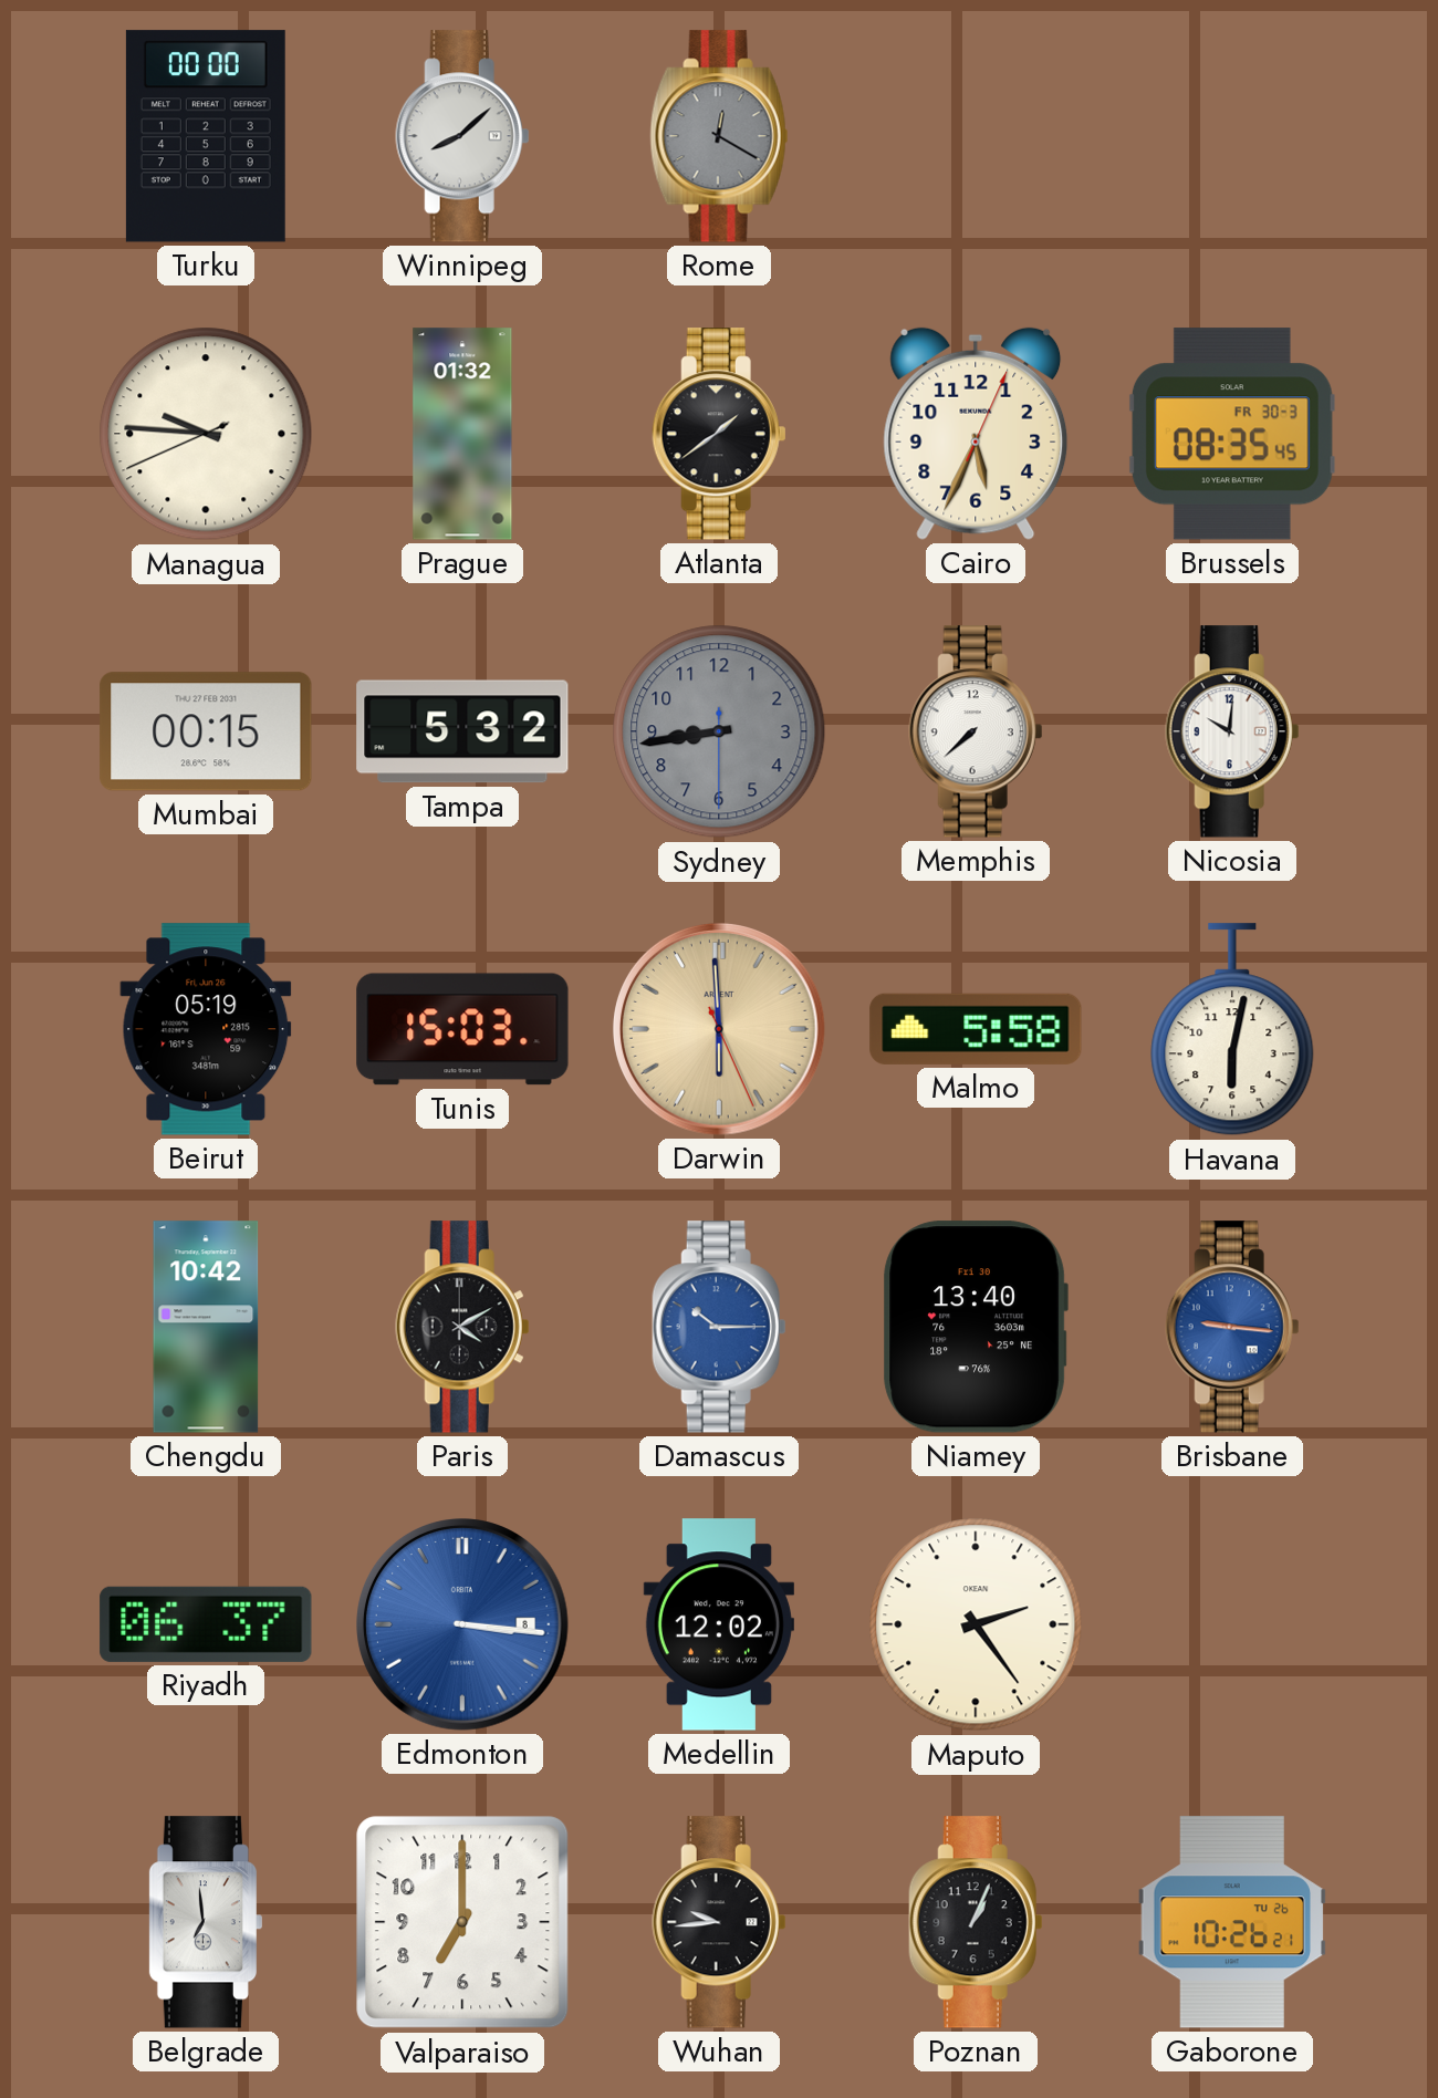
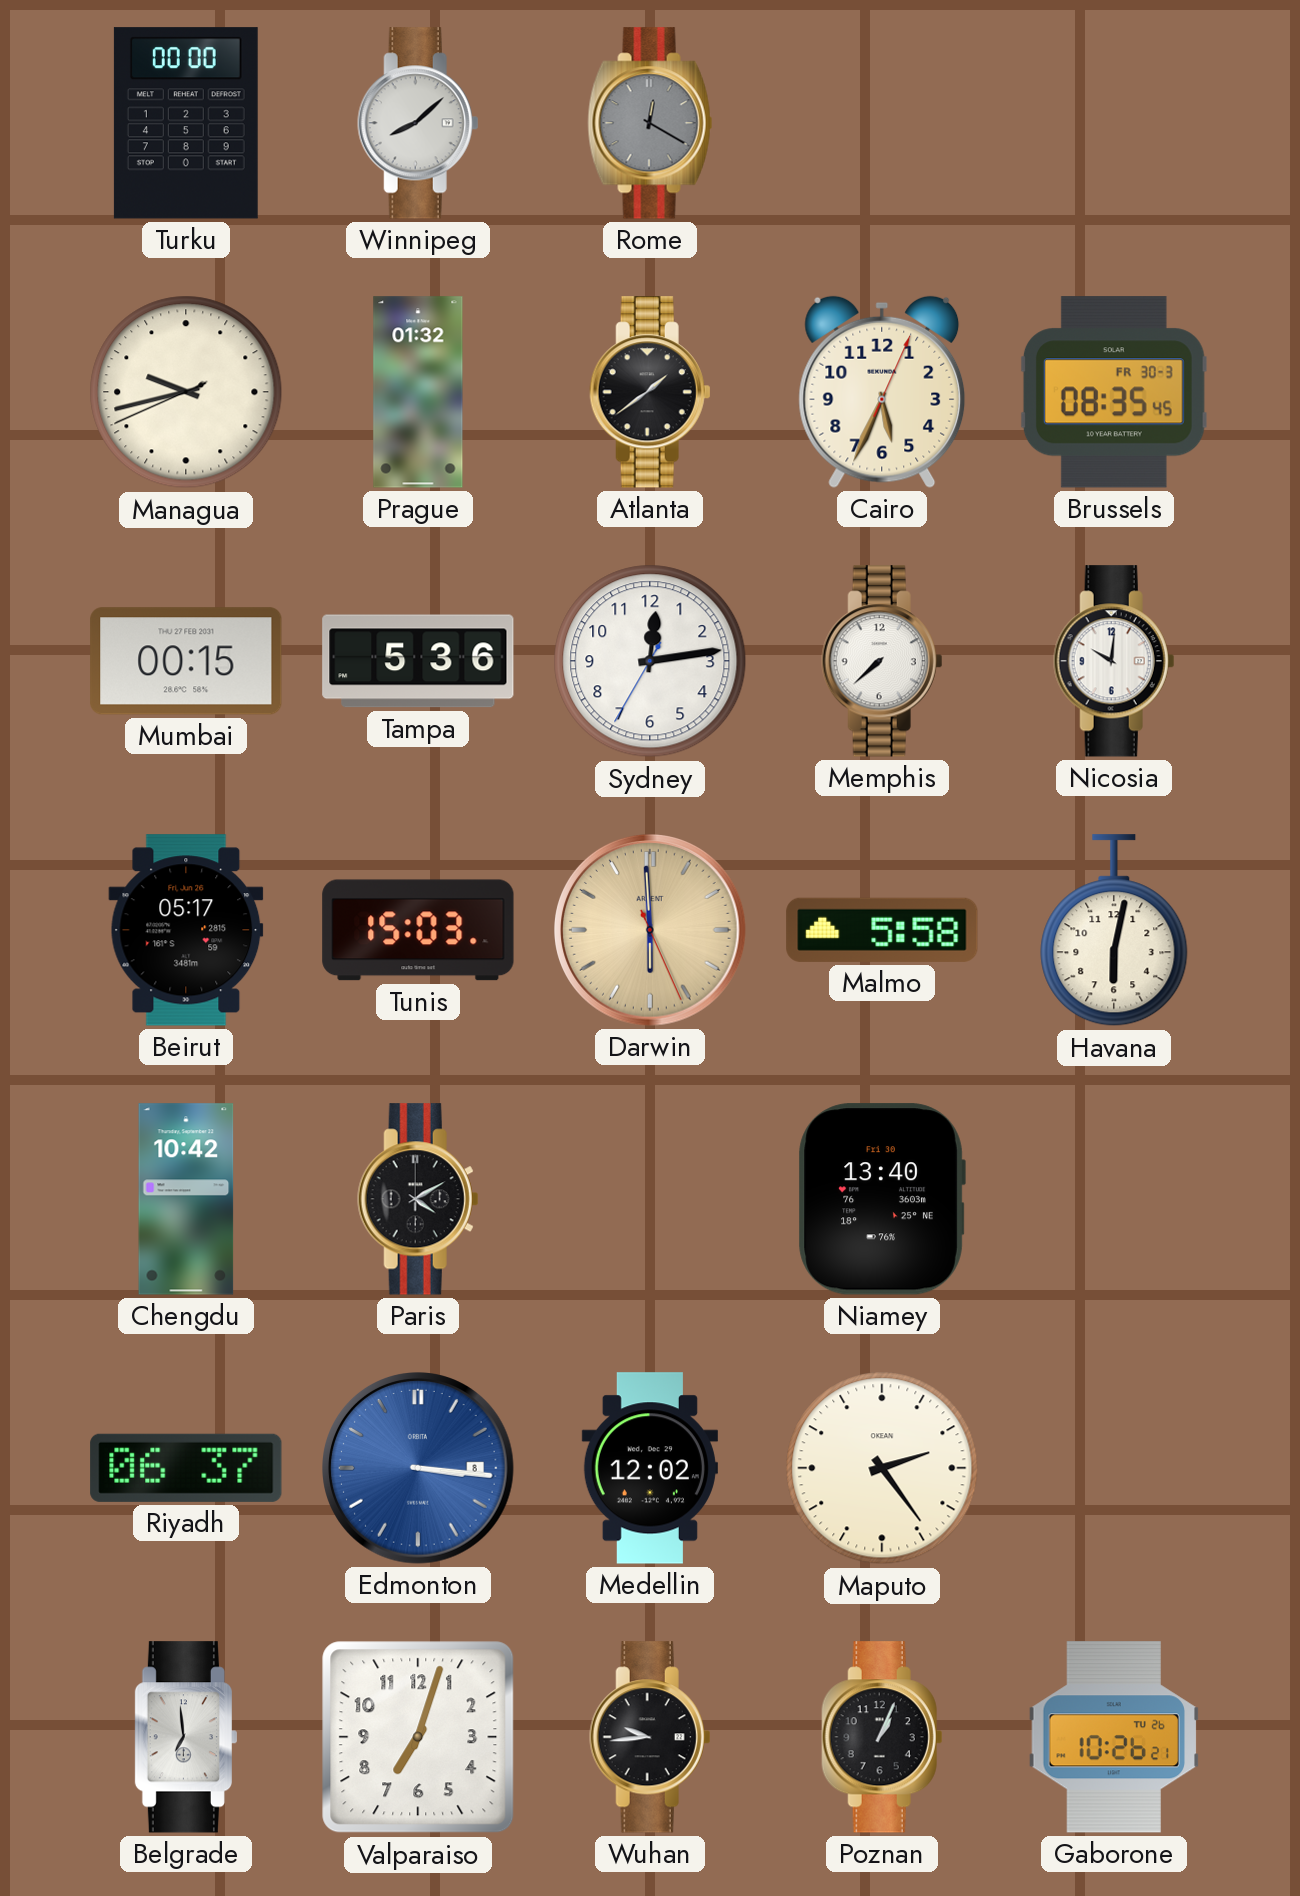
Managua: 9:45 -> 9:42 (186, 392)
Tampa: 5:32 -> 5:36 (418, 661)
Sydney: 8:43 -> 12:13 (650, 661)
Sydney dial: grey -> white (650, 661)
Beirut: 05:19 -> 05:17 (186, 930)
Damascus: 10:15 -> none (719, 1327)
Brisbane: 9:16 -> none (1232, 1327)
Valparaiso: 7:00 -> 7:03 (418, 1737)
